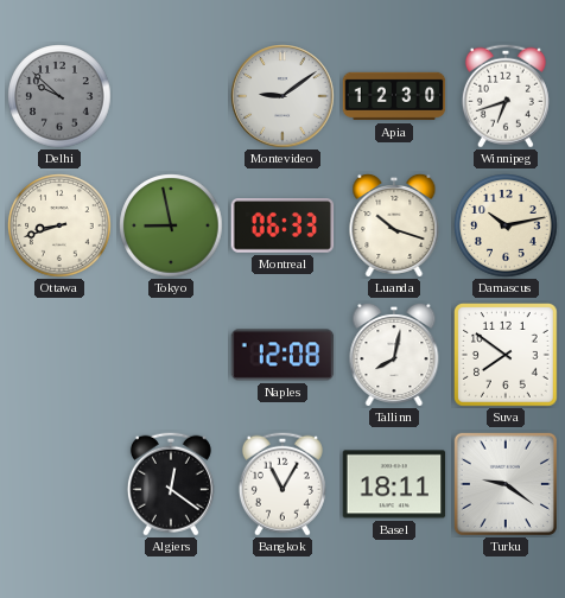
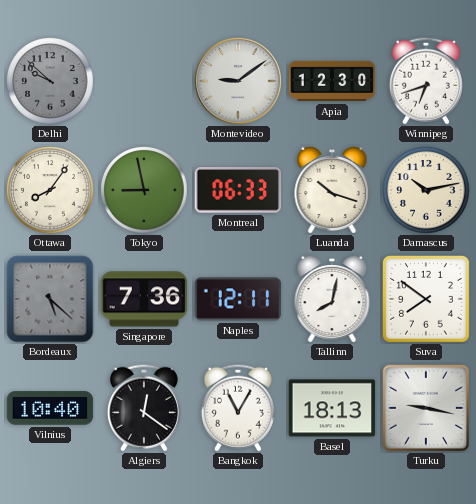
Ottawa: 8:42 -> 8:06 (50, 190)
Bordeaux: none -> 5:22 (50, 299)
Singapore: none -> 7:36 (144, 299)
Naples: 12:08 -> 12:11 (238, 299)
Vilnius: none -> 10:40 (50, 408)
Basel: 18:11 -> 18:13 (332, 408)
Turku: 9:21 -> 9:17 (426, 408)
